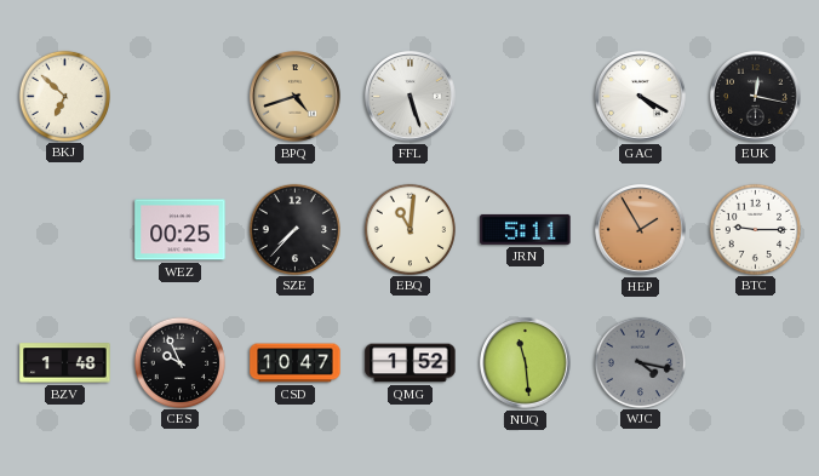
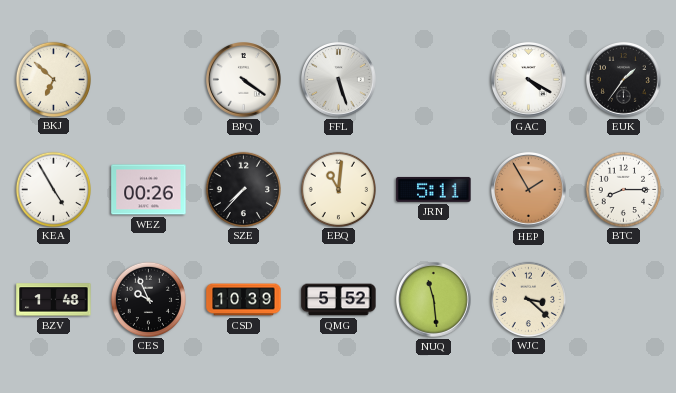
BPQ: 4:42 -> 4:21 (244, 80)
BPQ dial: champagne -> white (244, 80)
EUK: 12:17 -> 1:36 (624, 80)
KEA: none -> 4:55 (53, 189)
WEZ: 00:25 -> 00:26 (149, 190)
BTC: 9:15 -> 8:15 (623, 189)
CSD: 10:47 -> 10:39 (244, 300)
QMG: 1:52 -> 5:52 (339, 300)
WJC: 4:17 -> 3:22 (528, 299)
WJC dial: grey -> cream (528, 299)
